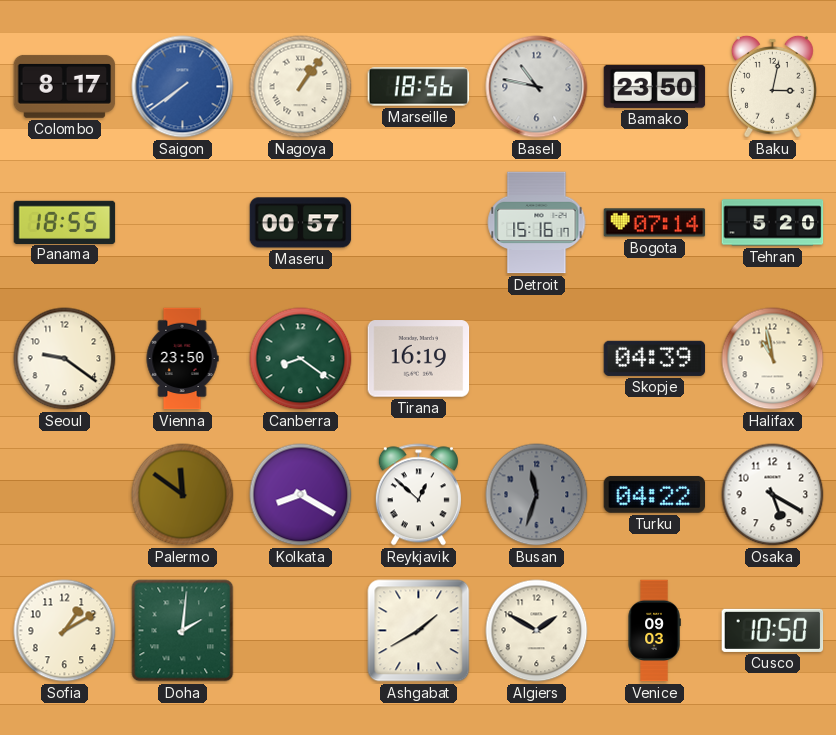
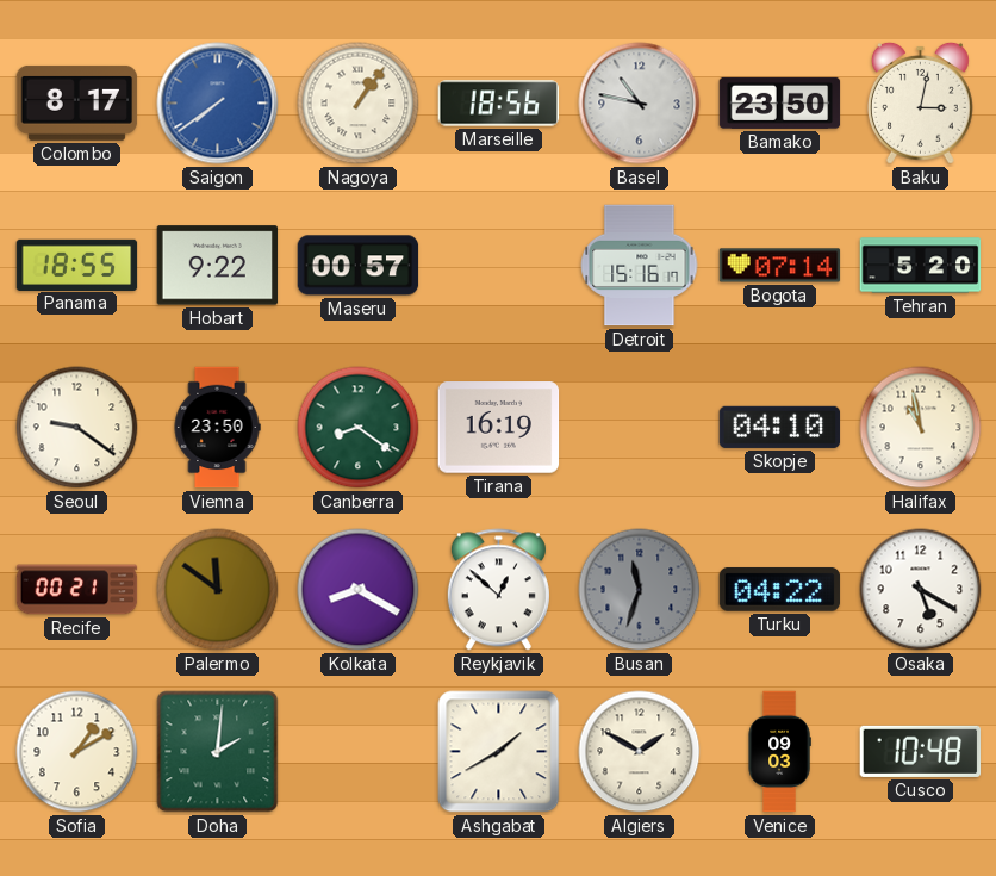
Hobart: none -> 9:22 (218, 266)
Skopje: 04:39 -> 04:10 (780, 427)
Recife: none -> 00:21 (77, 590)
Cusco: 10:50 -> 10:48 (921, 751)
